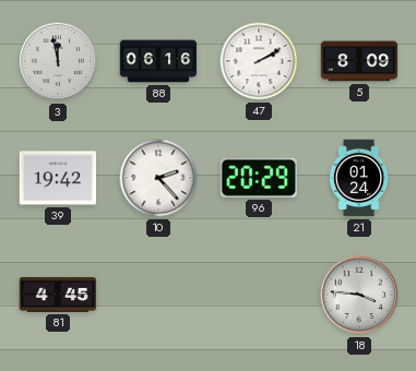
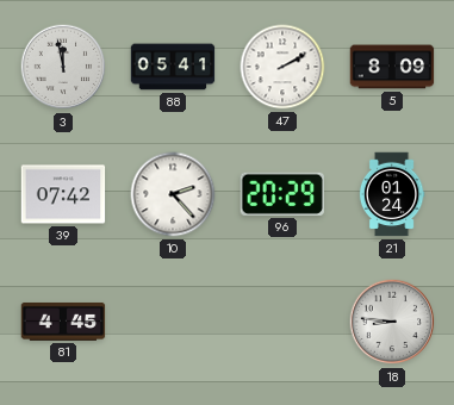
88: 06:16 -> 05:41 (173, 67)
39: 19:42 -> 07:42 (63, 194)
18: 3:46 -> 8:46 (392, 322)
